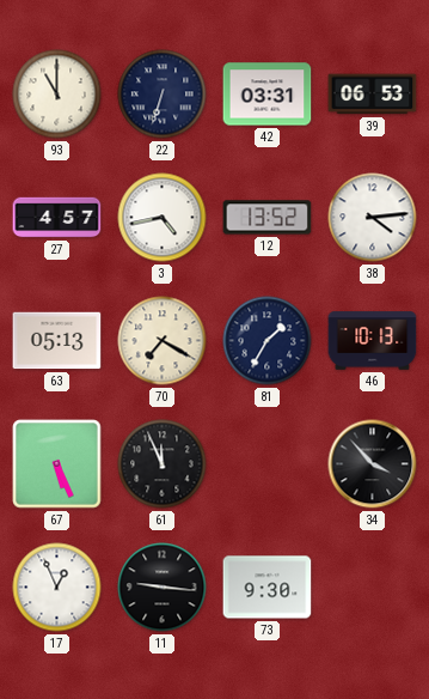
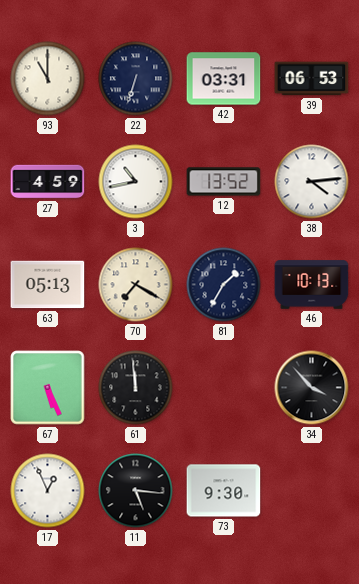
27: 4:57 -> 4:59 (48, 182)
3: 4:43 -> 10:43 (136, 182)
61: 11:56 -> 11:59 (136, 388)
11: 9:16 -> 5:16 (136, 491)
